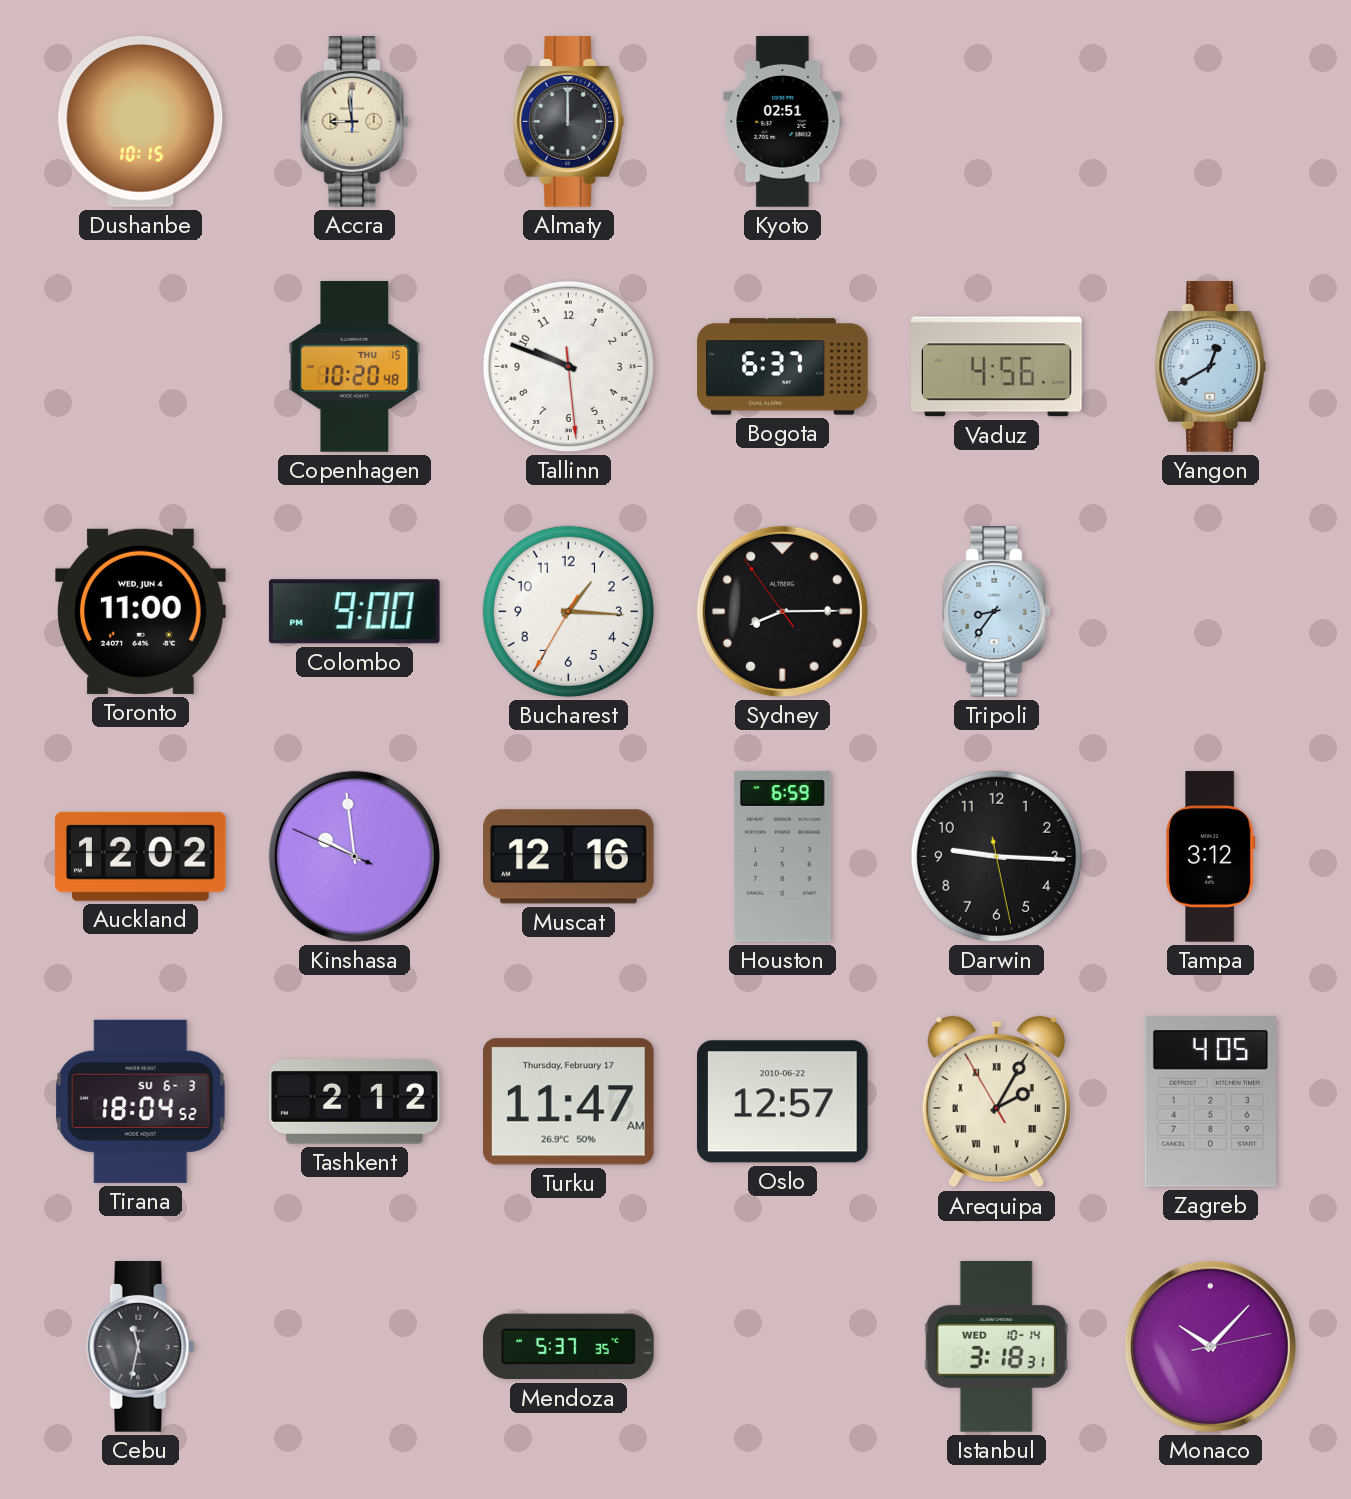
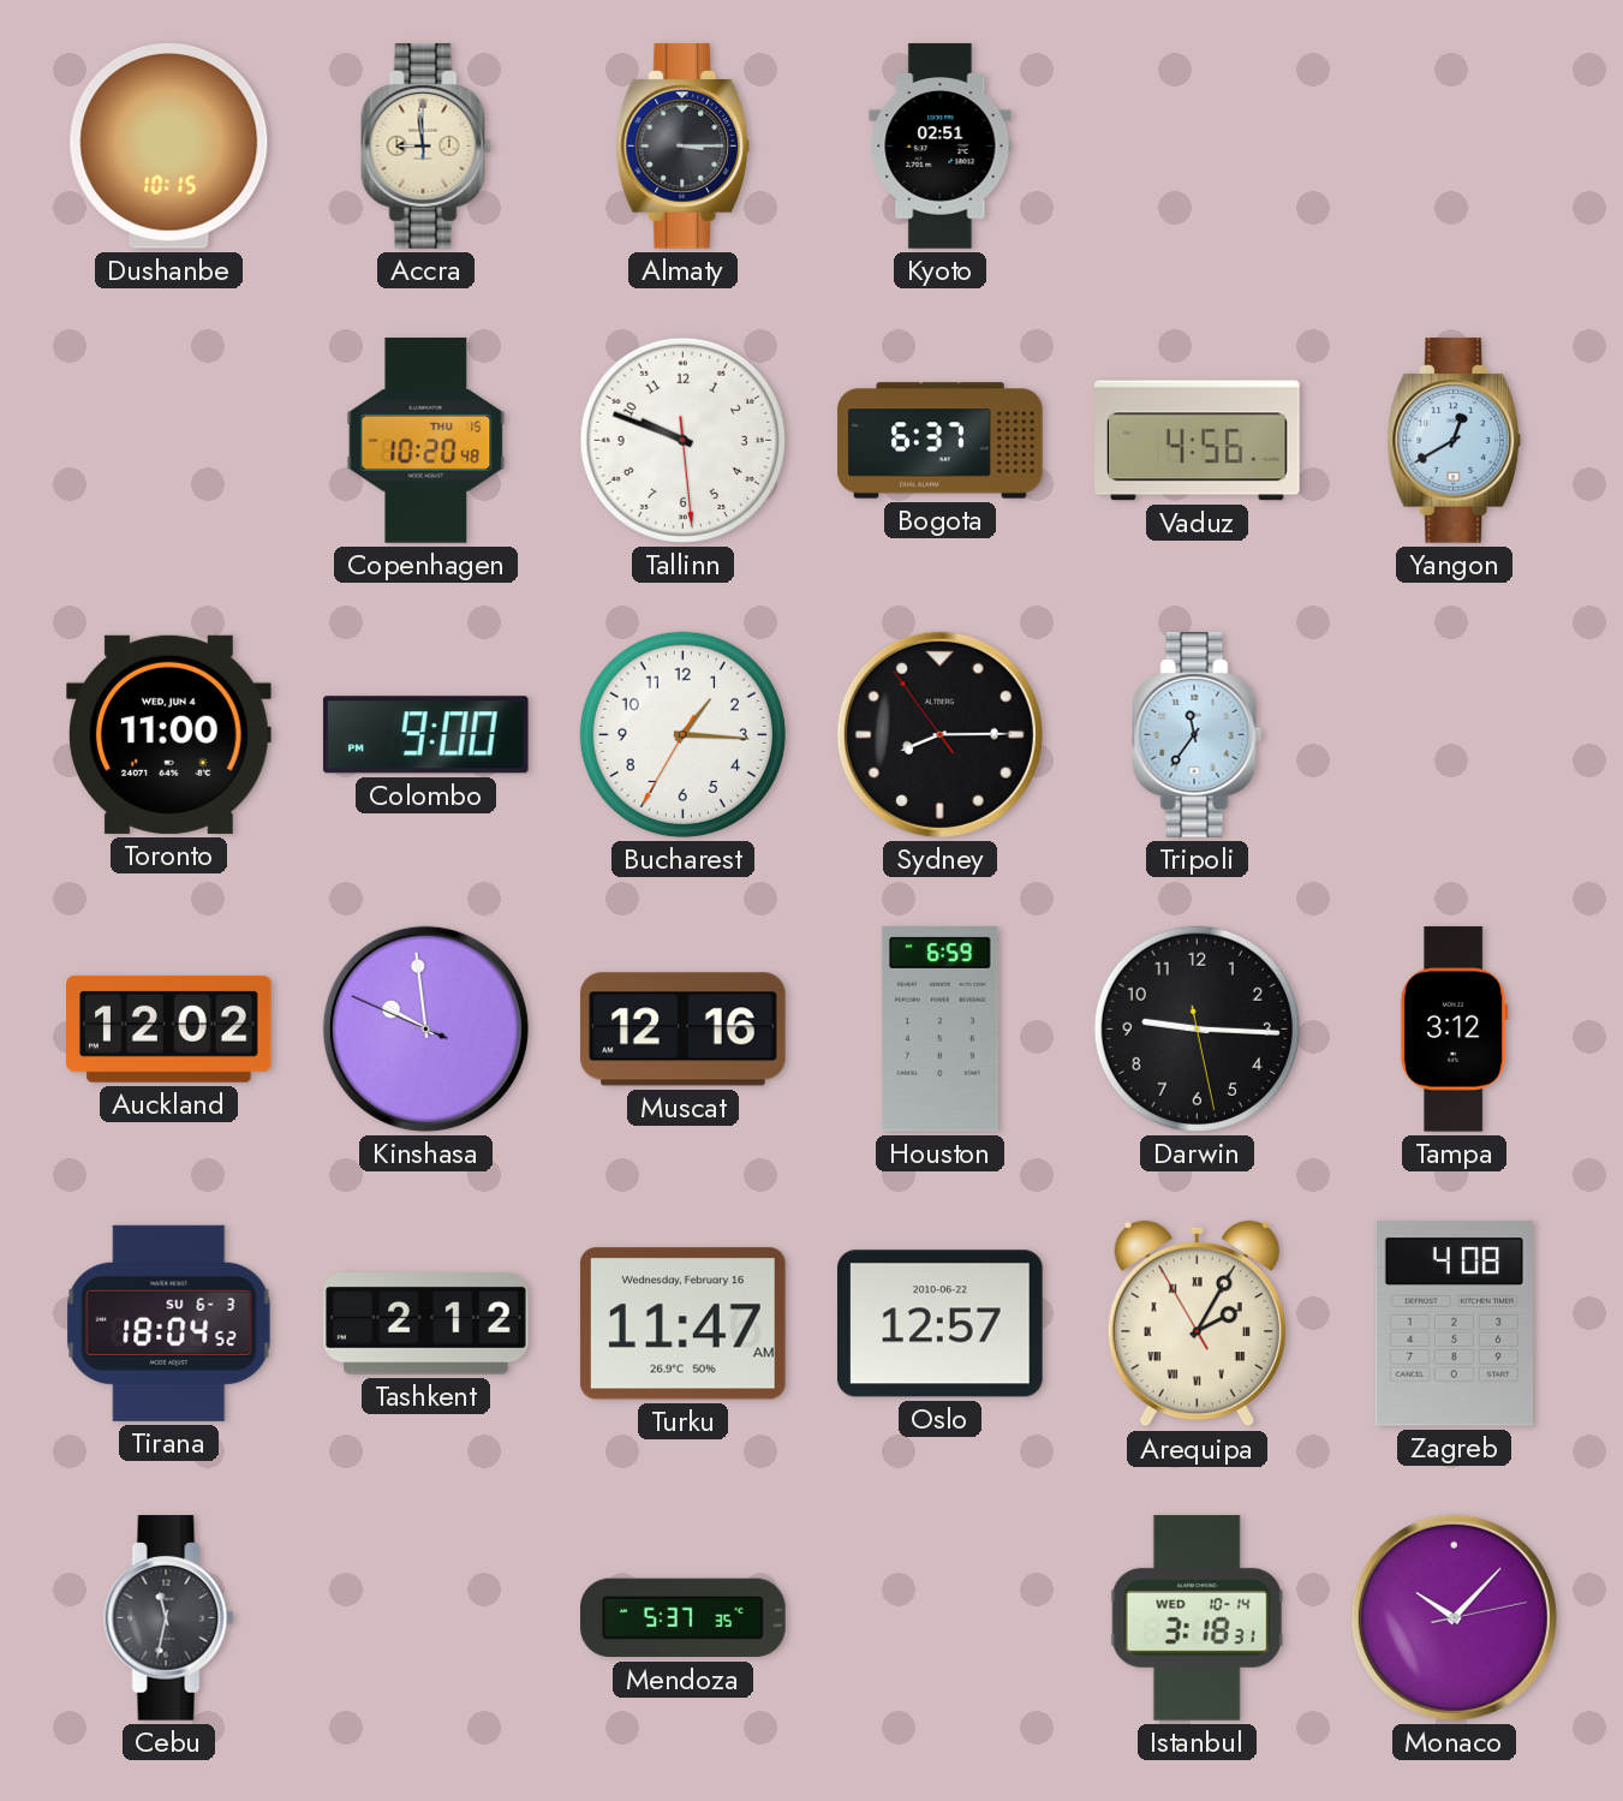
Almaty: 12:00 -> 3:15 (684, 147)
Tripoli: 8:36 -> 11:36 (1198, 735)
Turku date: Thursday, February 17 -> Wednesday, February 16 (682, 1324)
Zagreb: 4:05 -> 4:08 (1454, 1324)
